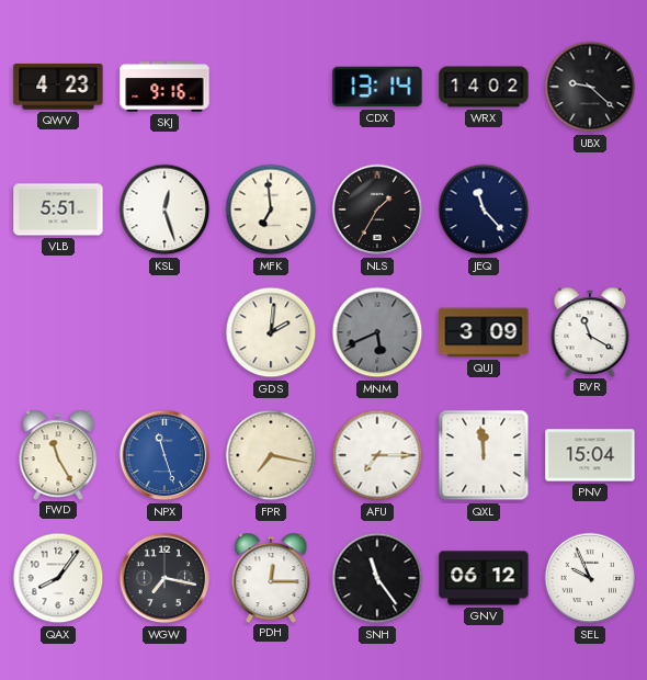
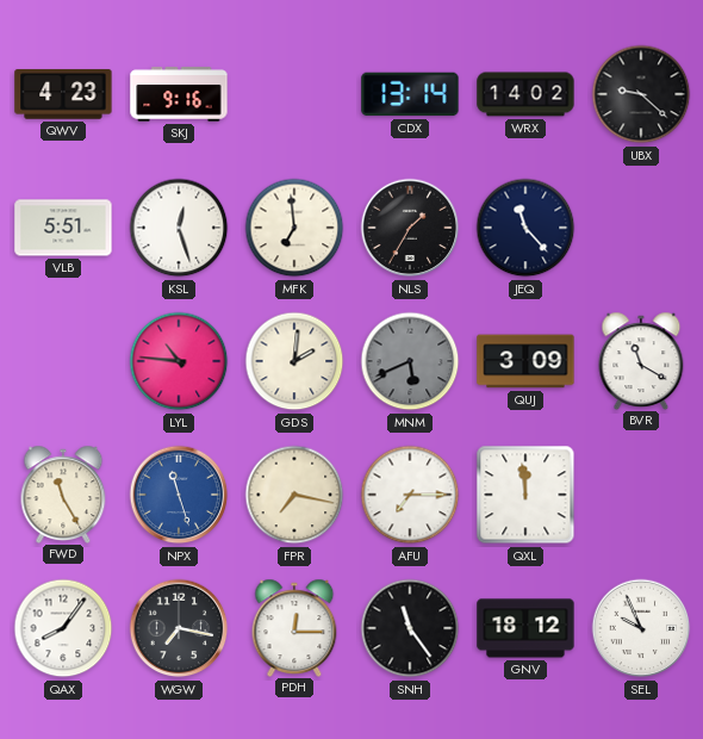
LYL: none -> 10:46 (179, 361)
PNV: 15:04 -> none (590, 455)
GNV: 06:12 -> 18:12 (525, 628)
